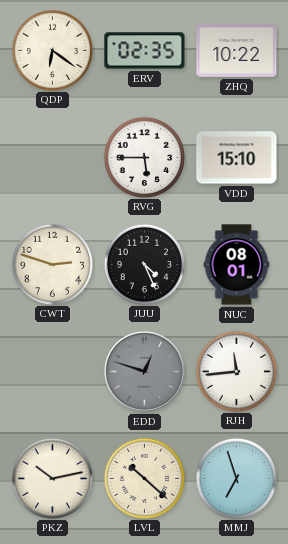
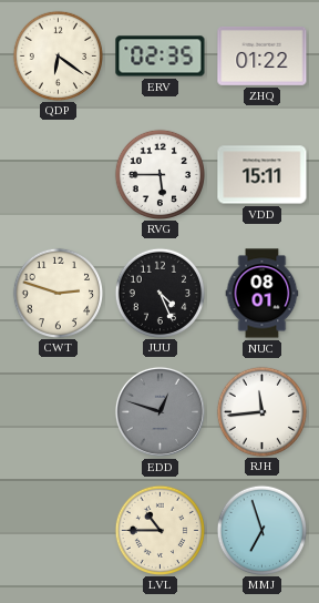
ZHQ: 10:22 -> 01:22 (263, 55)
VDD: 15:10 -> 15:11 (263, 175)
PKZ: 10:13 -> none (52, 478)
LVL: 10:22 -> 10:45 (159, 530)
